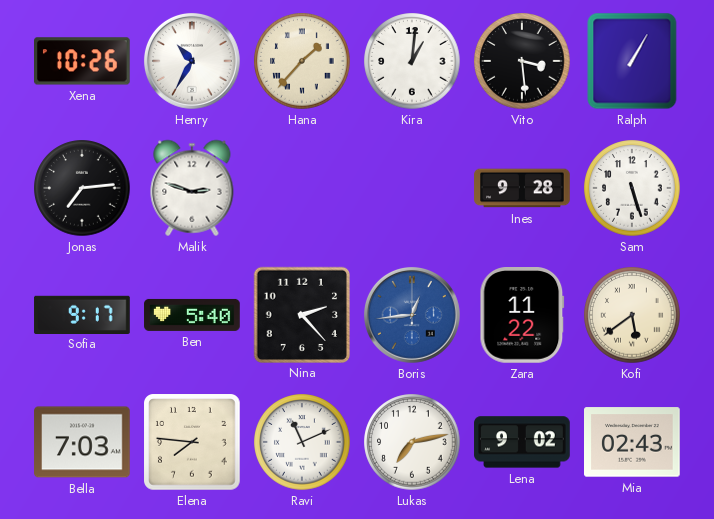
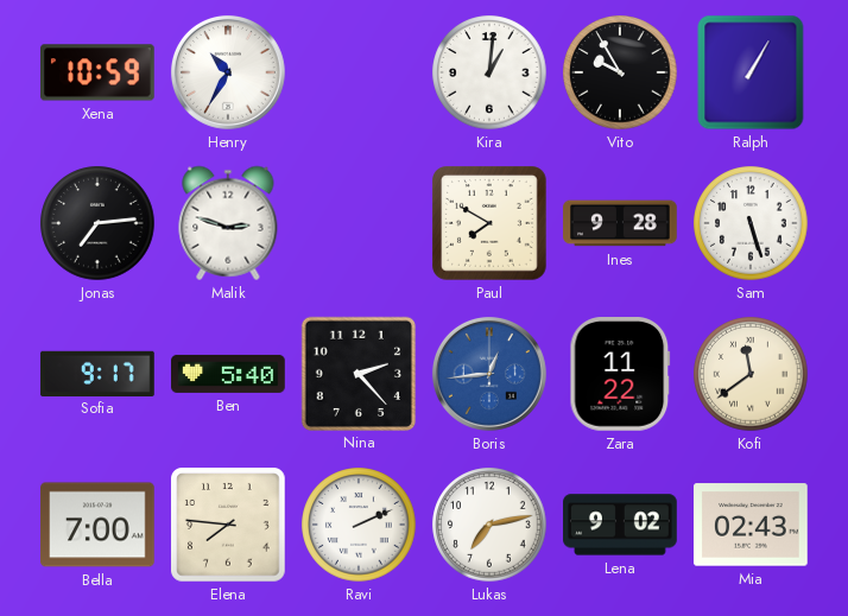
Xena: 10:26 -> 10:59 (99, 72)
Hana: 1:37 -> none (302, 61)
Vito: 3:29 -> 9:55 (620, 72)
Paul: none -> 7:50 (491, 224)
Kofi: 5:39 -> 11:39 (751, 374)
Bella: 7:03 -> 7:00 (97, 525)
Ravi: 11:11 -> 2:11 (359, 525)
